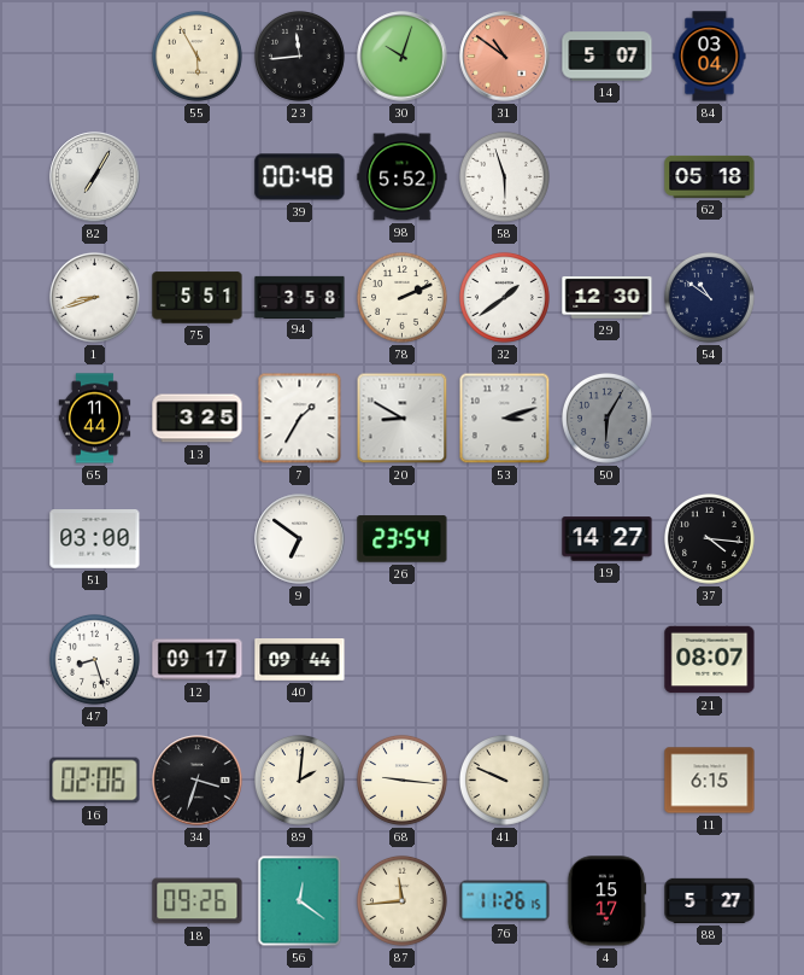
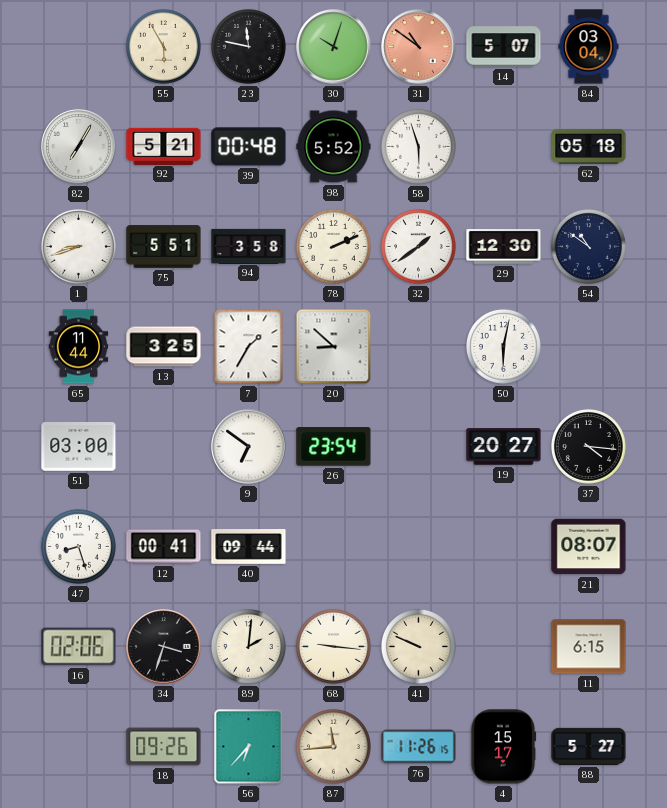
23: 11:44 -> 11:47 (248, 46)
92: none -> 5:21 (164, 146)
20: 8:50 -> 8:52 (334, 347)
53: 3:12 -> none (505, 419)
50: 6:05 -> 6:02 (503, 346)
50 dial: grey -> white (503, 346)
19: 14:27 -> 20:27 (504, 447)
12: 09:17 -> 00:41 (164, 547)
56: 12:21 -> 6:37 (249, 747)
